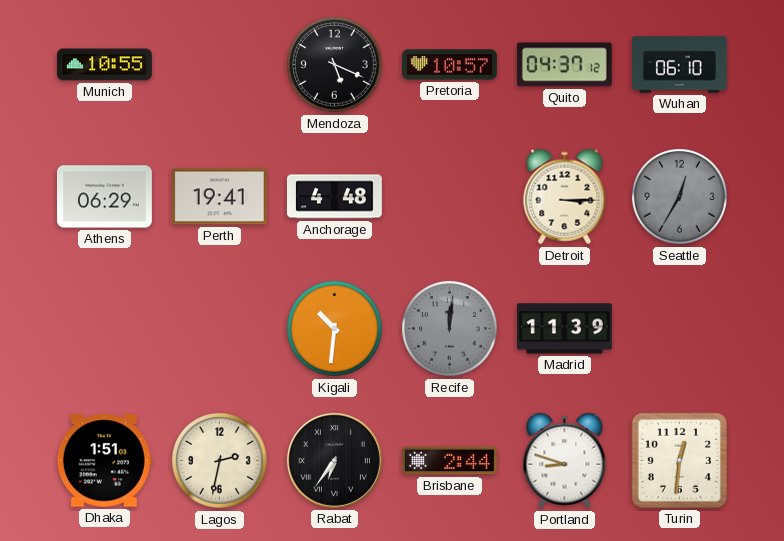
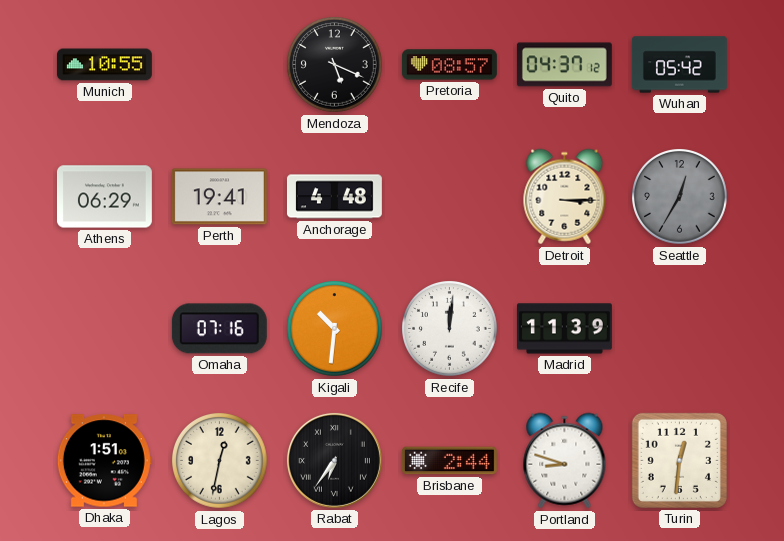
Pretoria: 10:57 -> 08:57 (449, 65)
Wuhan: 06:10 -> 05:42 (679, 65)
Omaha: none -> 07:16 (219, 329)
Recife dial: grey -> white (450, 329)
Lagos: 2:32 -> 12:32 (220, 461)
